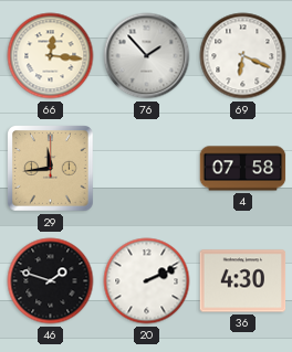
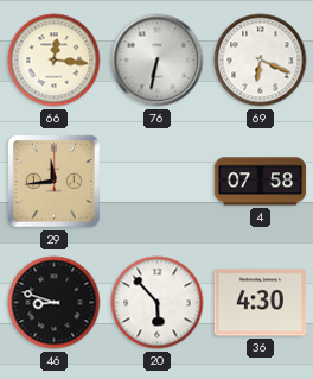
76: 1:53 -> 6:32 (158, 61)
46: 1:48 -> 8:48 (55, 303)
20: 2:11 -> 5:53 (158, 303)
